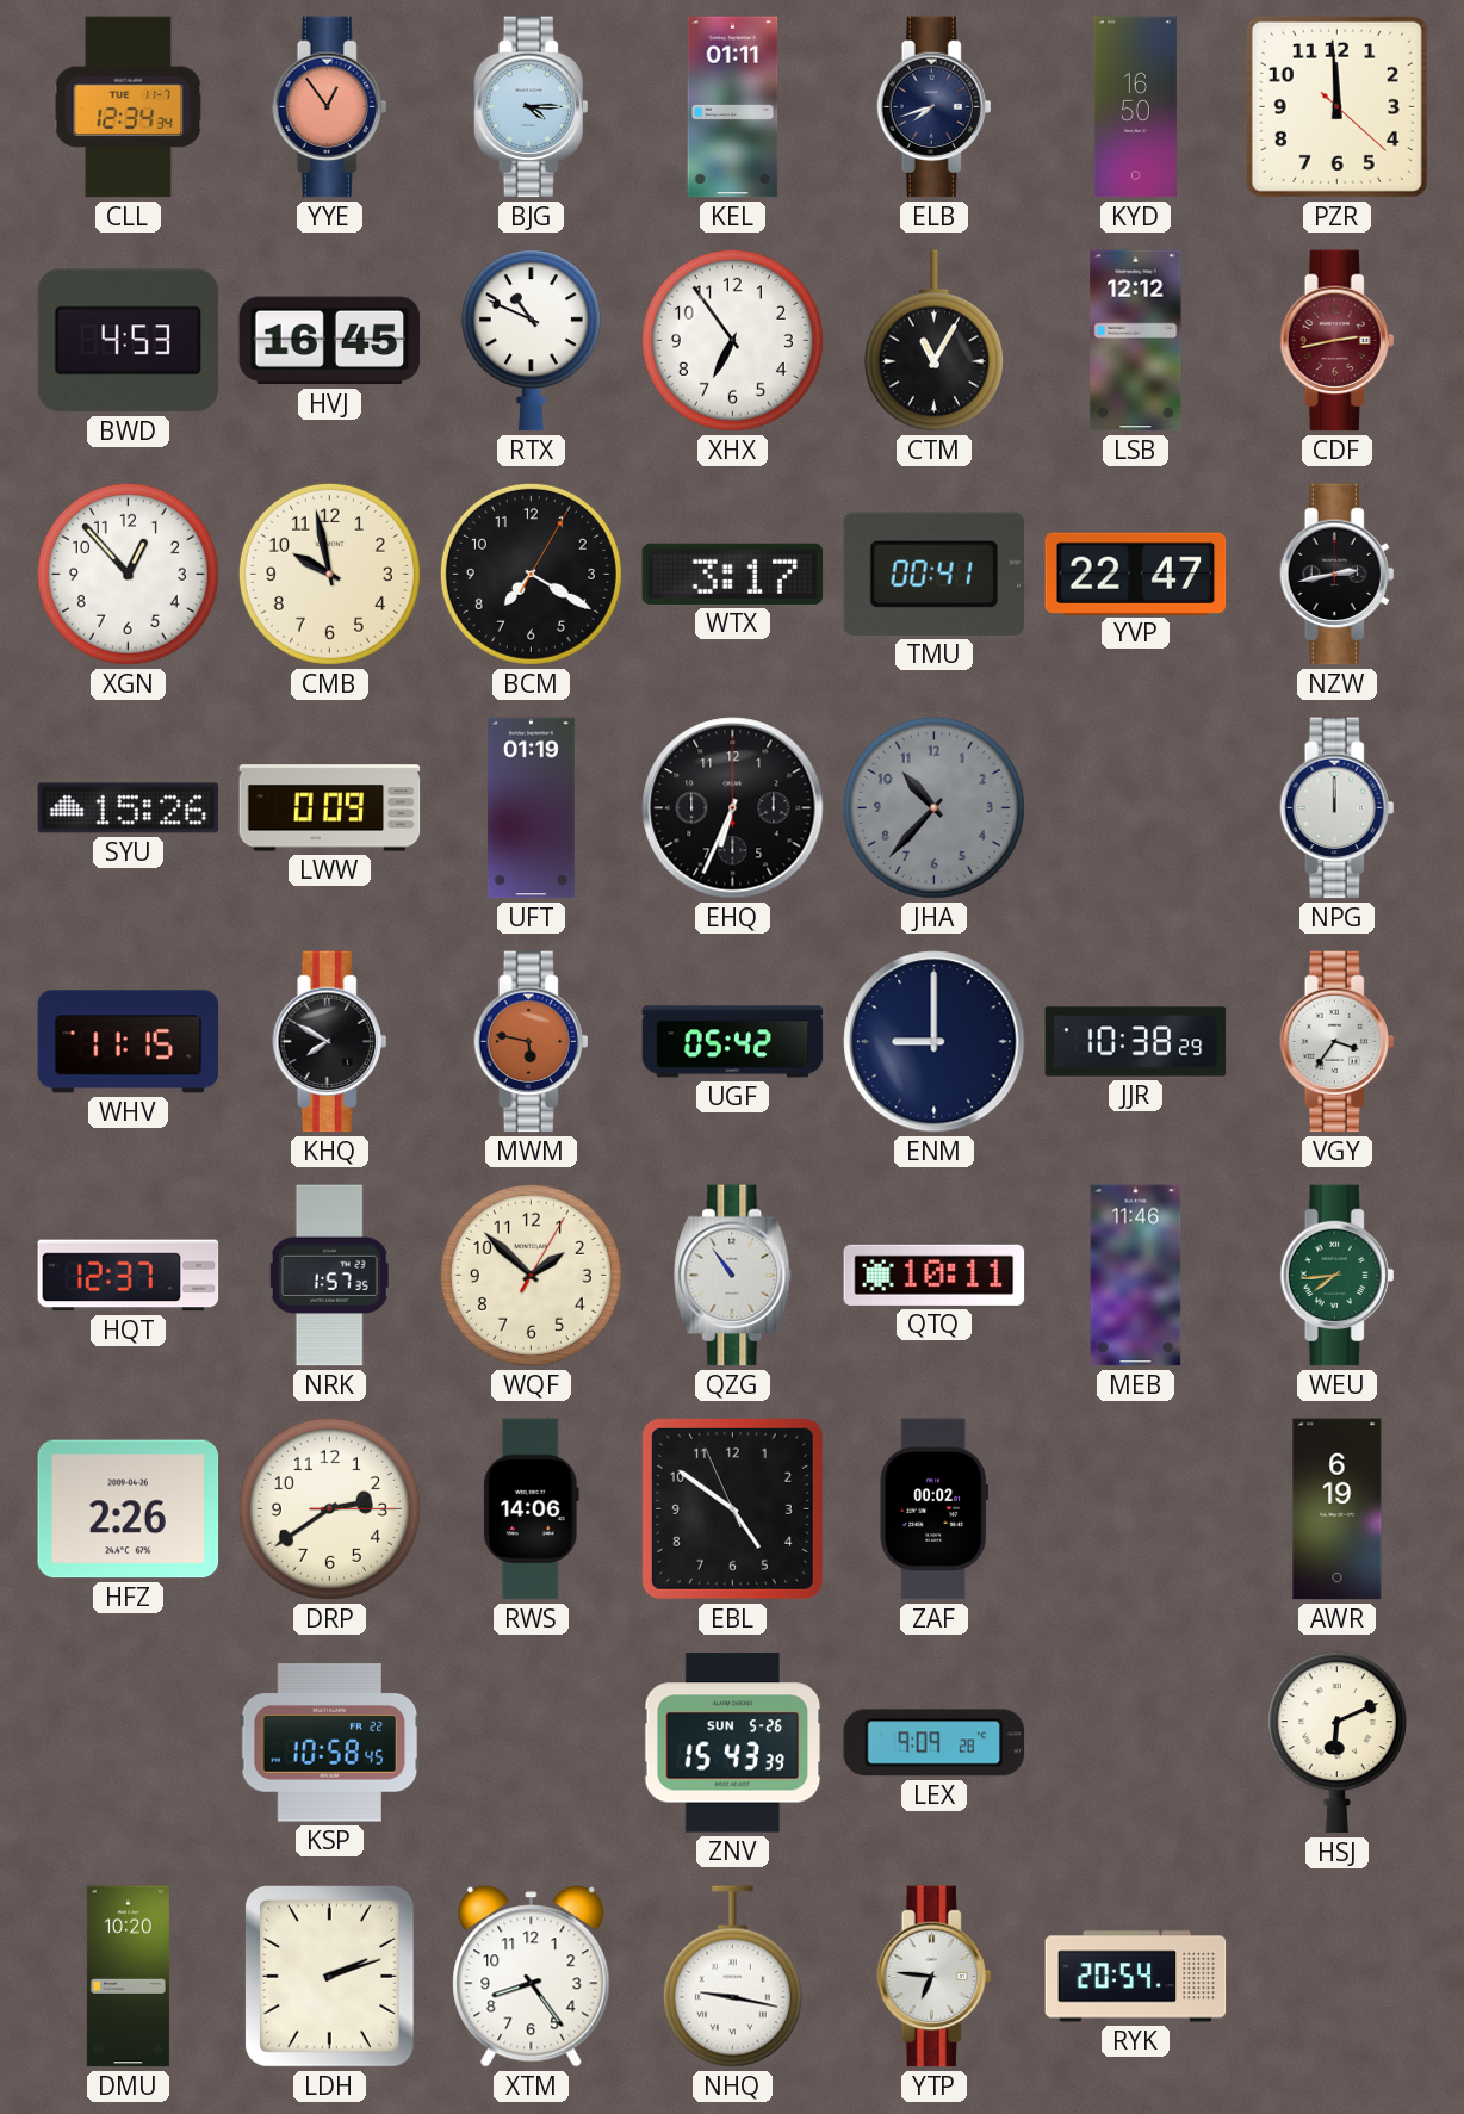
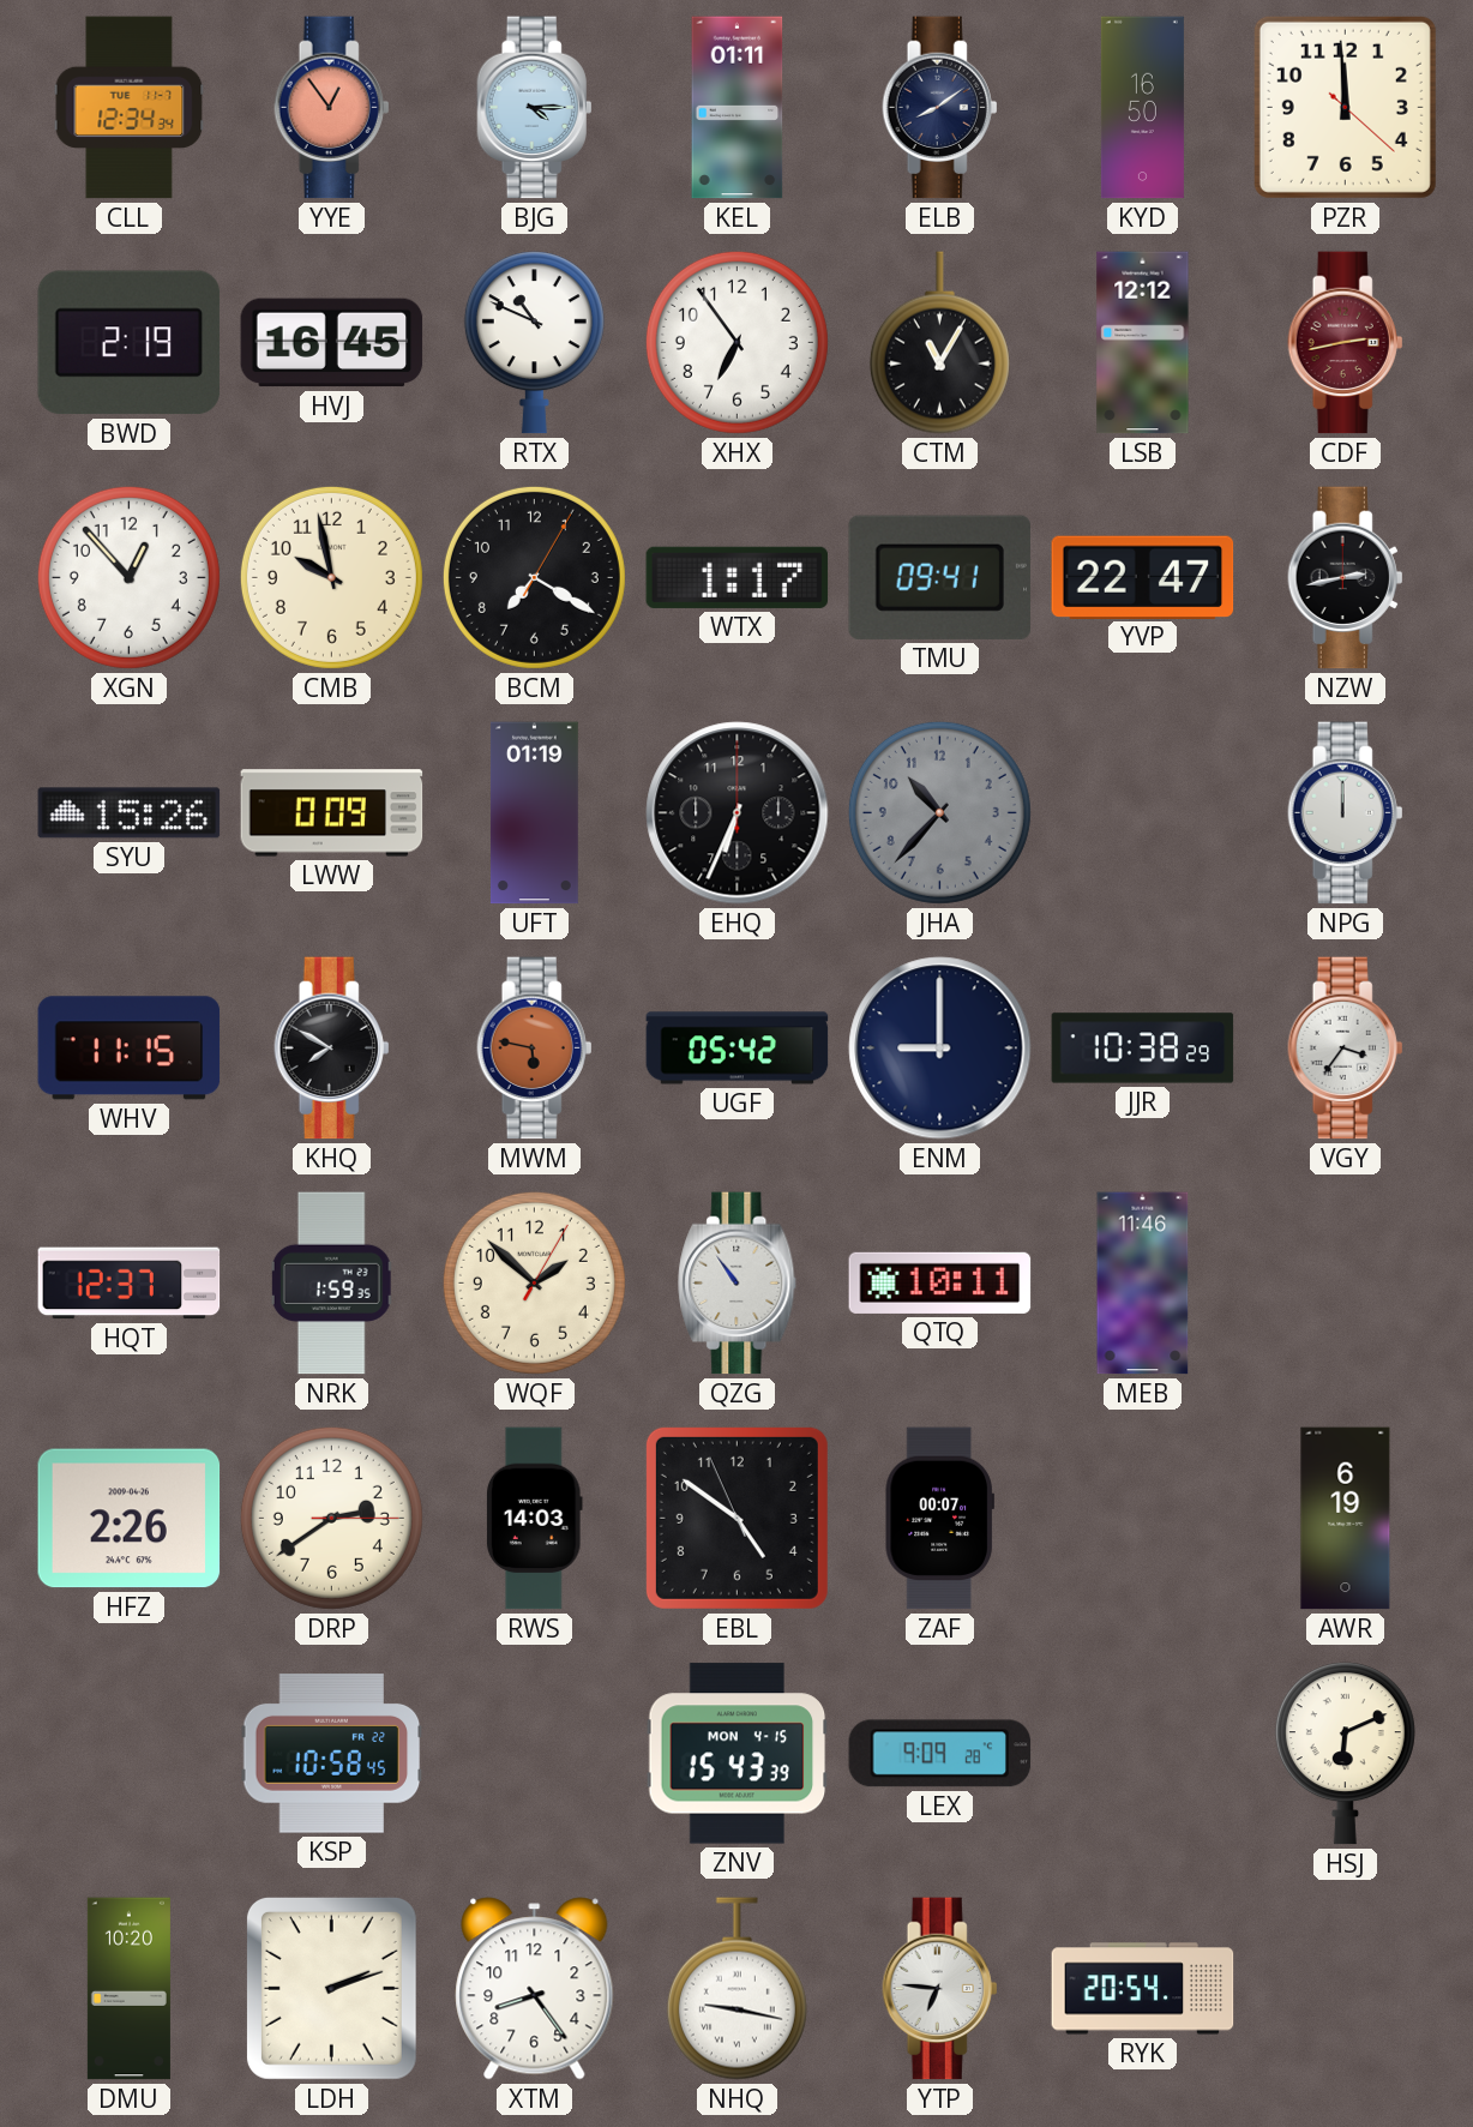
ELB: 7:42 -> 8:09 (940, 108)
BWD: 4:53 -> 2:19 (130, 343)
WTX: 3:17 -> 1:17 (738, 577)
TMU: 00:41 -> 09:41 (939, 577)
NRK: 1:57 -> 1:59 (332, 1284)
WEU: 7:44 -> none (1338, 1276)
RWS: 14:06 -> 14:03 (534, 1519)
ZAF: 00:02 -> 00:07 (939, 1519)
ZNV date: SUN 5-26 -> MON 4-15 (738, 1754)
